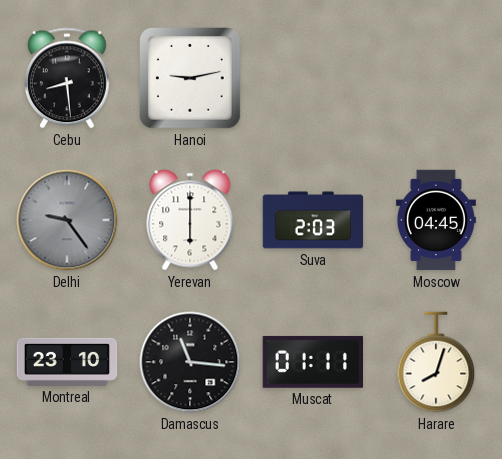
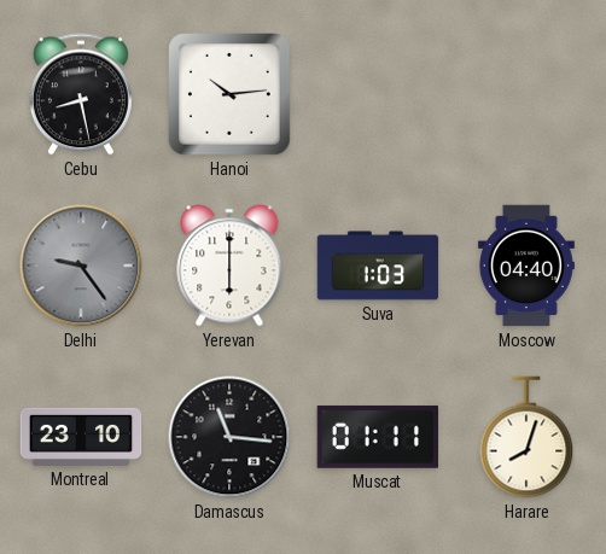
Cebu: 8:29 -> 8:28 (81, 94)
Hanoi: 9:13 -> 10:14 (231, 95)
Suva: 2:03 -> 1:03 (378, 266)
Moscow: 04:45 -> 04:40 (526, 266)
